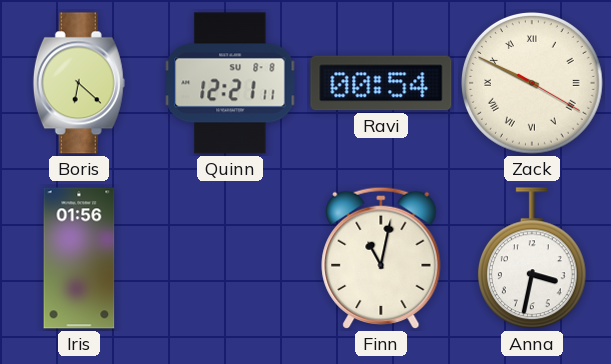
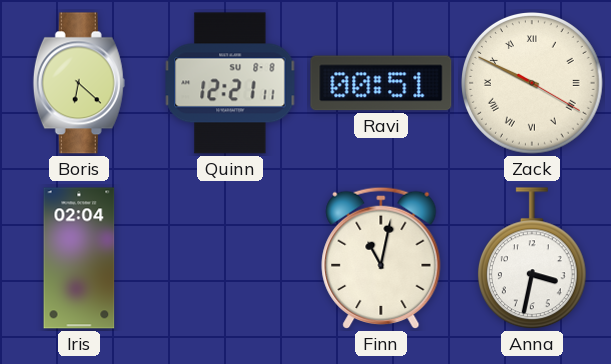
Ravi: 00:54 -> 00:51 (381, 83)
Iris: 01:56 -> 02:04 (79, 258)
